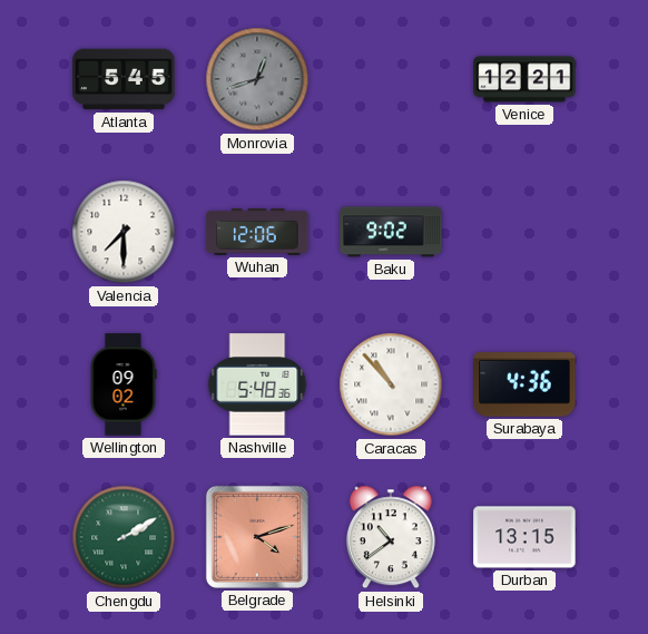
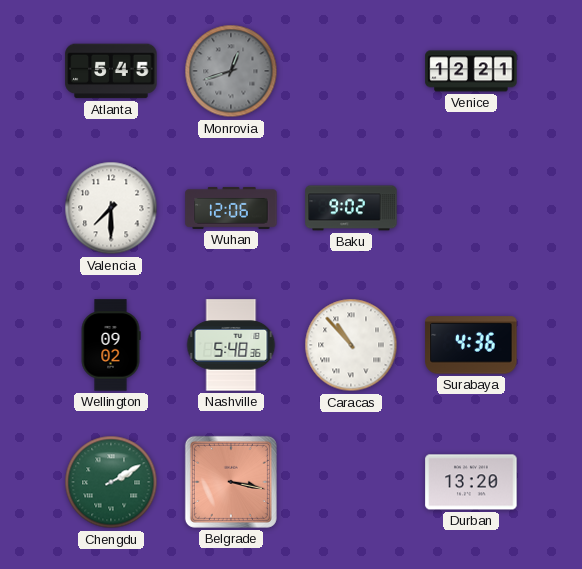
Belgrade: 4:12 -> 3:17 (231, 482)
Helsinki: 10:39 -> none (391, 537)
Durban: 13:15 -> 13:20 (471, 482)
